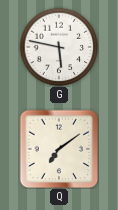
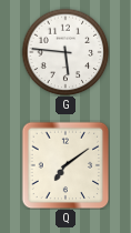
G: 5:47 -> 5:46 (65, 52)
